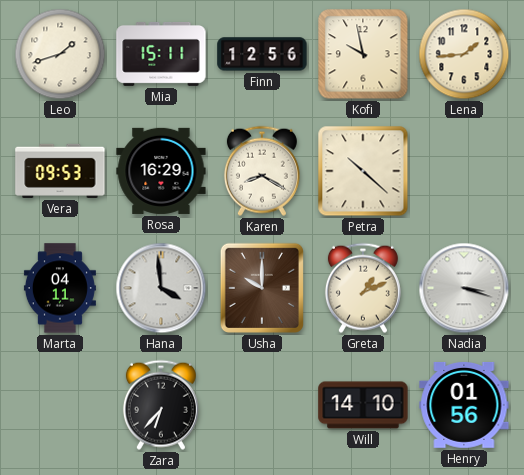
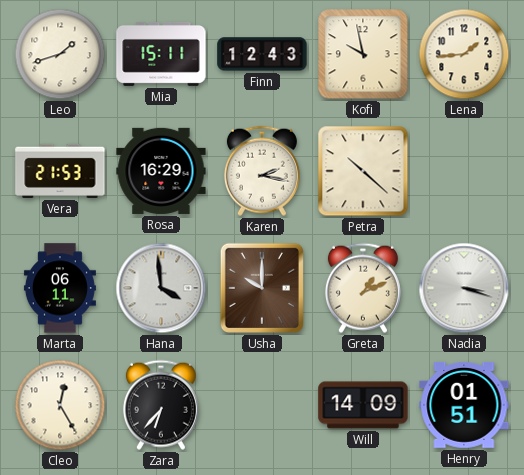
Finn: 12:56 -> 12:43 (262, 54)
Vera: 09:53 -> 21:53 (60, 171)
Karen: 8:20 -> 2:17 (262, 171)
Marta: 04:11 -> 06:11 (60, 288)
Cleo: none -> 12:25 (60, 405)
Will: 14:10 -> 14:09 (363, 405)
Henry: 01:56 -> 01:51 (464, 405)
